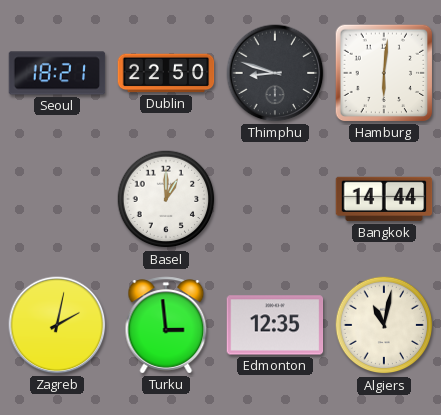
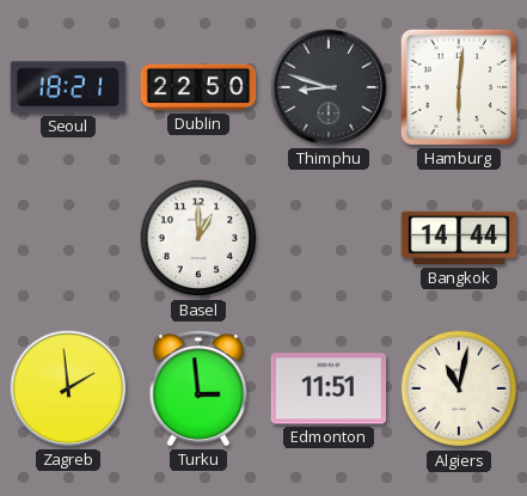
Zagreb: 2:02 -> 1:59 (68, 388)
Edmonton: 12:35 -> 11:51 (329, 388)
